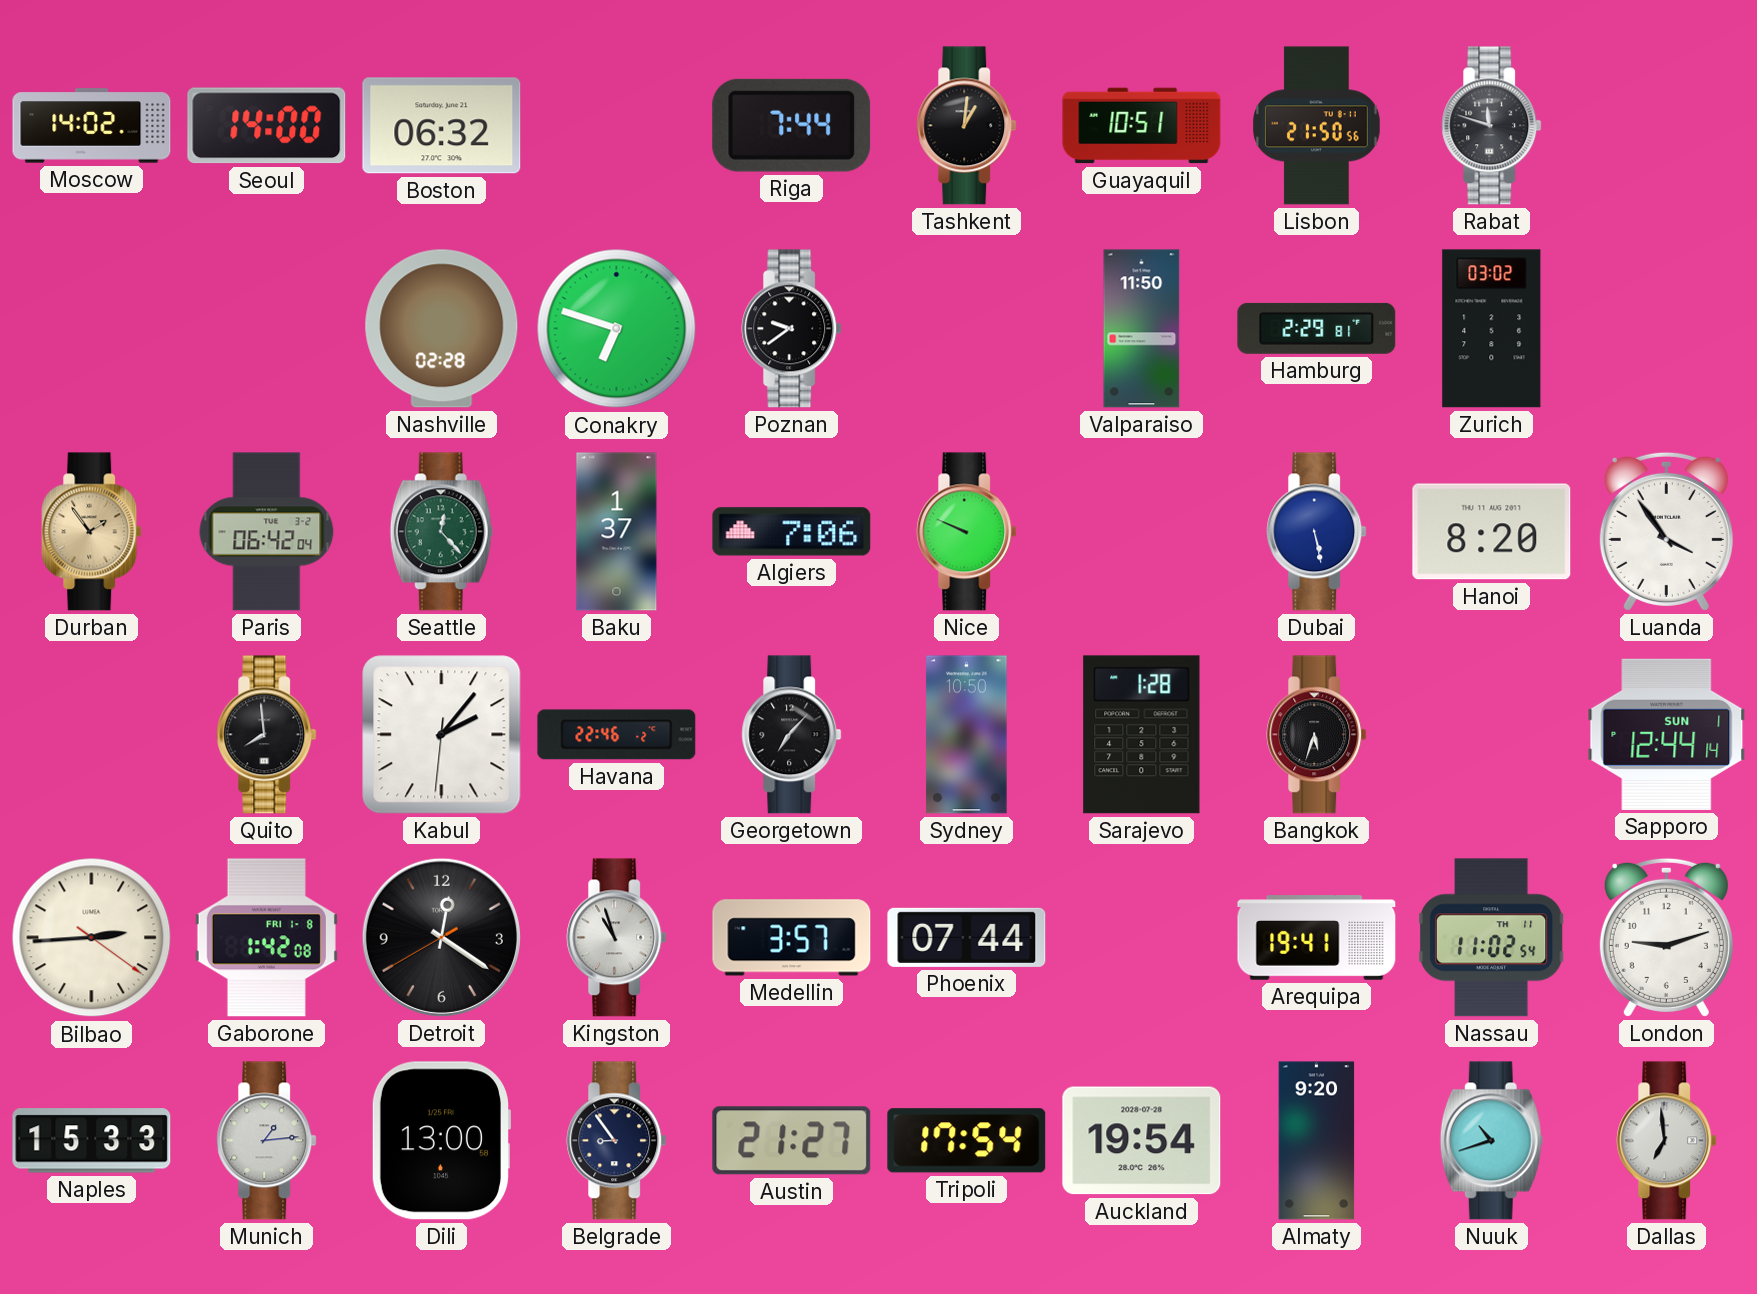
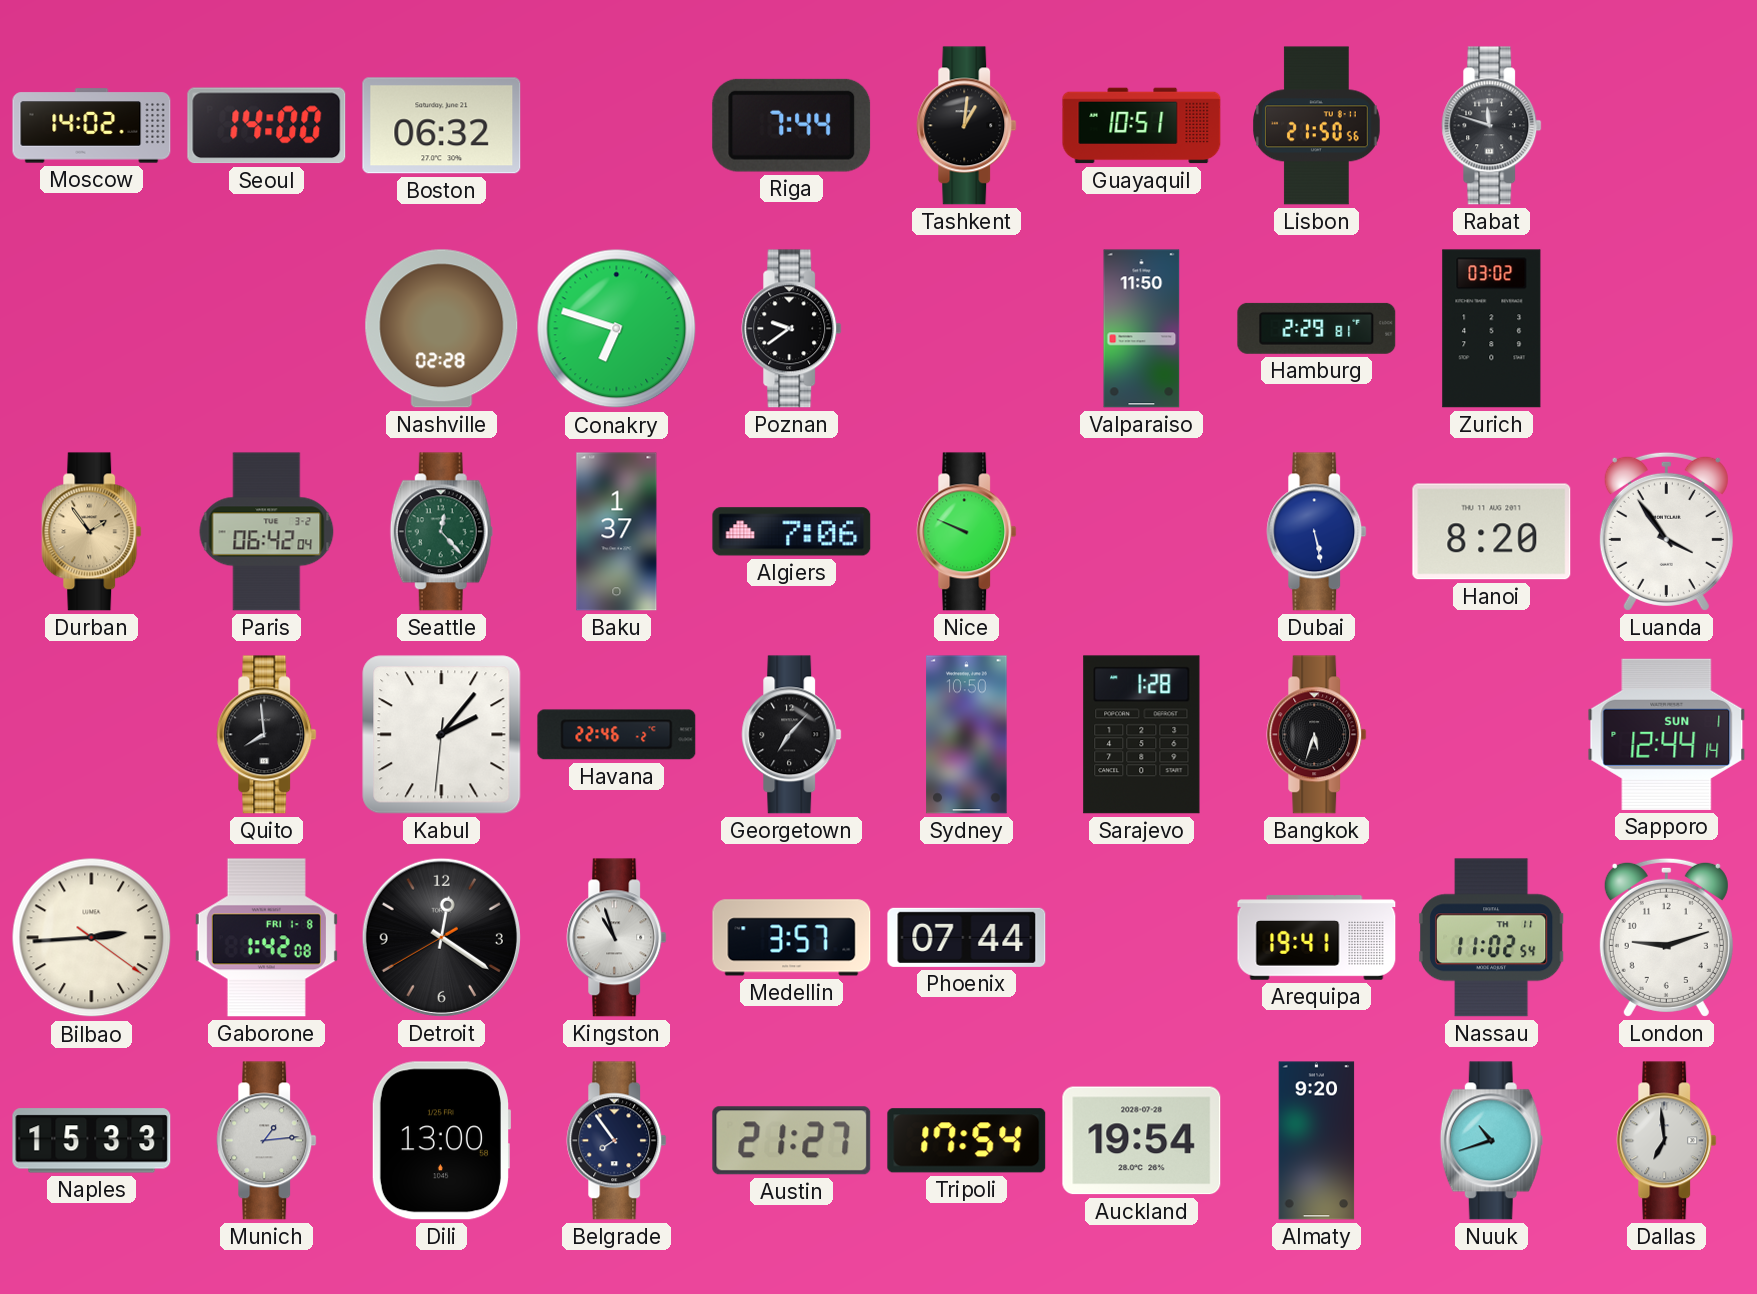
Belgrade: 8:54 -> 7:54 (617, 1141)
